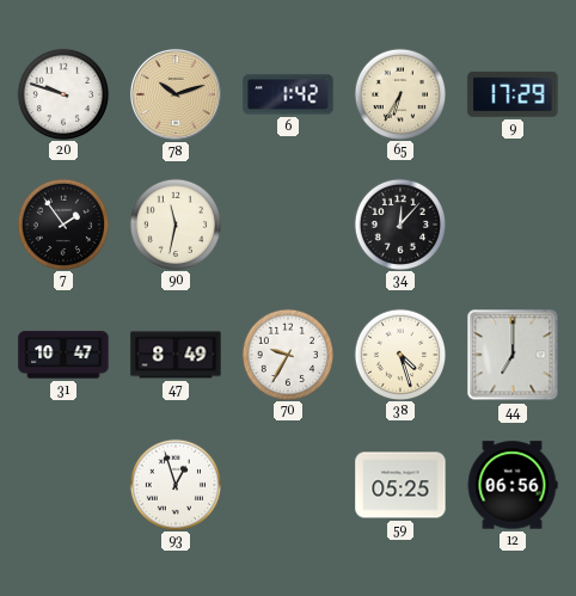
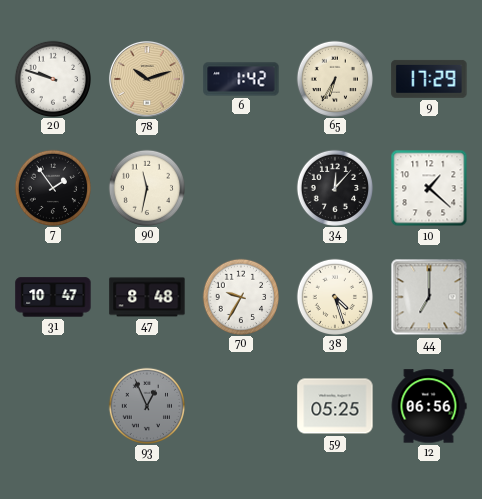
10: none -> 1:22 (429, 188)
47: 8:49 -> 8:48 (147, 297)
93: 12:57 -> 12:56 (146, 405)
93 dial: white -> grey (146, 405)
